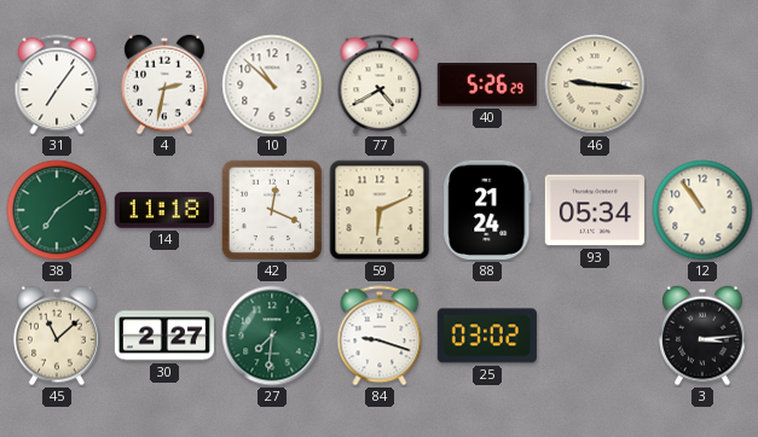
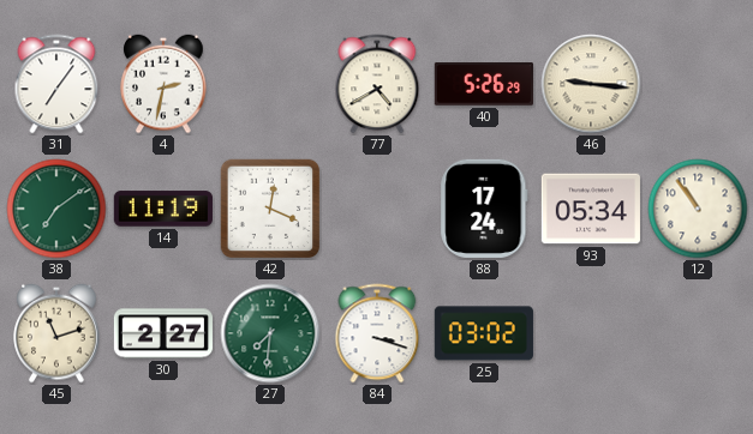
10: 10:52 -> none (272, 85)
14: 11:18 -> 11:19 (163, 209)
59: 6:11 -> none (380, 210)
88: 21:24 -> 17:24 (484, 209)
45: 11:08 -> 11:12 (56, 333)
84: 9:18 -> 3:18 (377, 333)
3: 3:14 -> none (702, 336)
